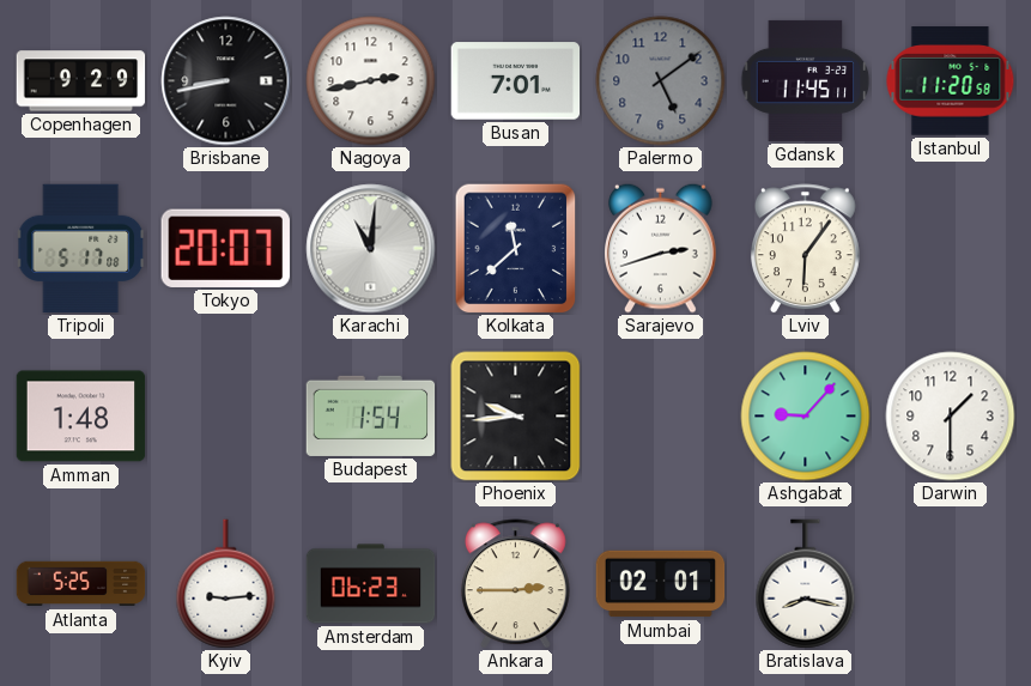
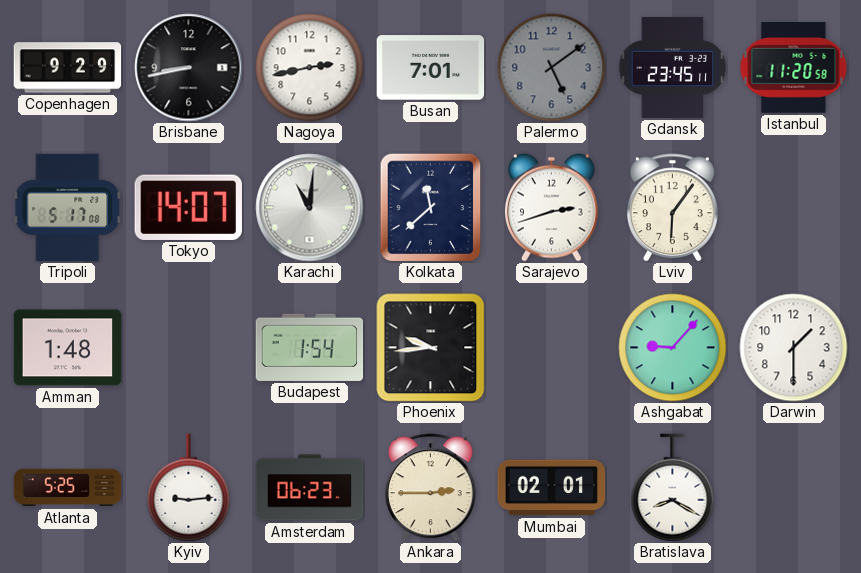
Gdansk: 11:45 -> 23:45 (673, 67)
Tokyo: 20:07 -> 14:07 (188, 207)
Bratislava: 8:17 -> 8:20 (673, 488)
